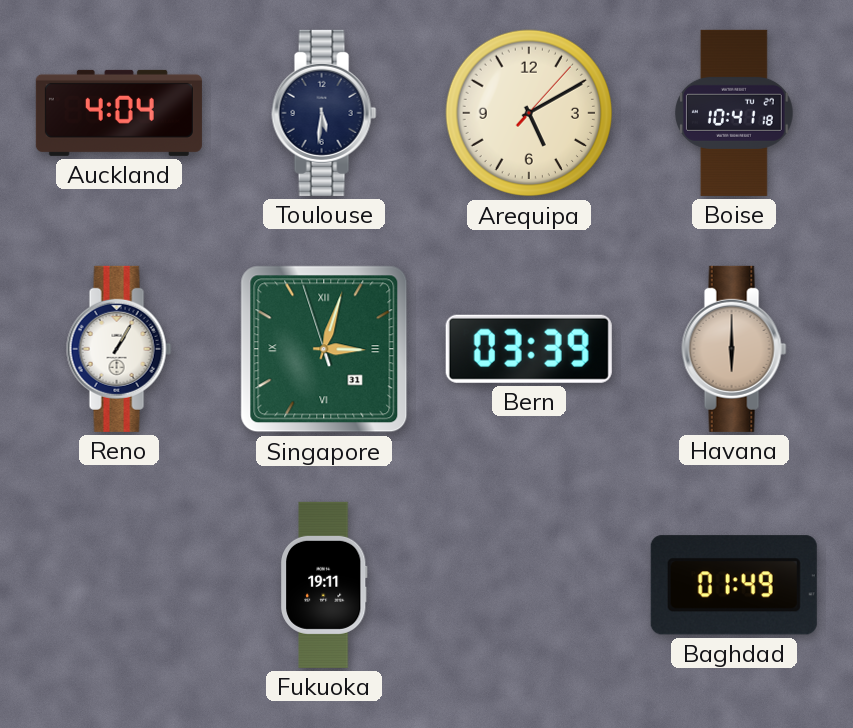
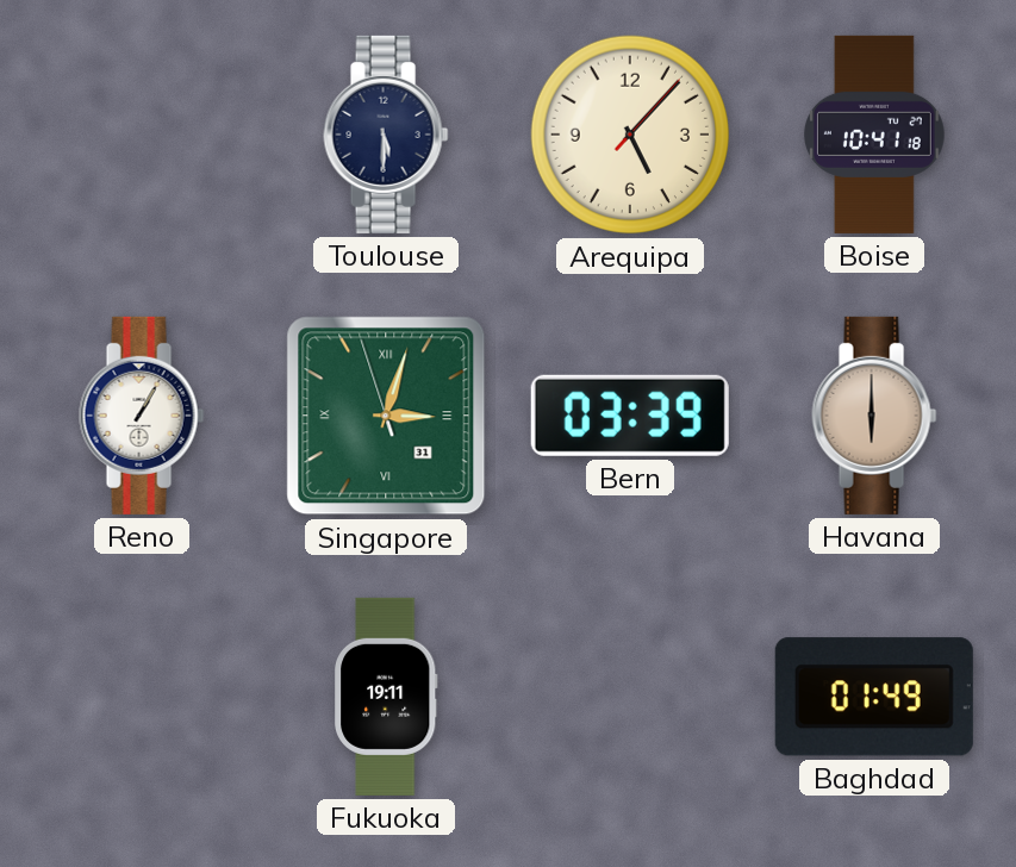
Auckland: 4:04 -> none (119, 113)
Toulouse: 5:31 -> 5:30 (386, 135)
Arequipa: 5:10 -> 5:07 (630, 135)
